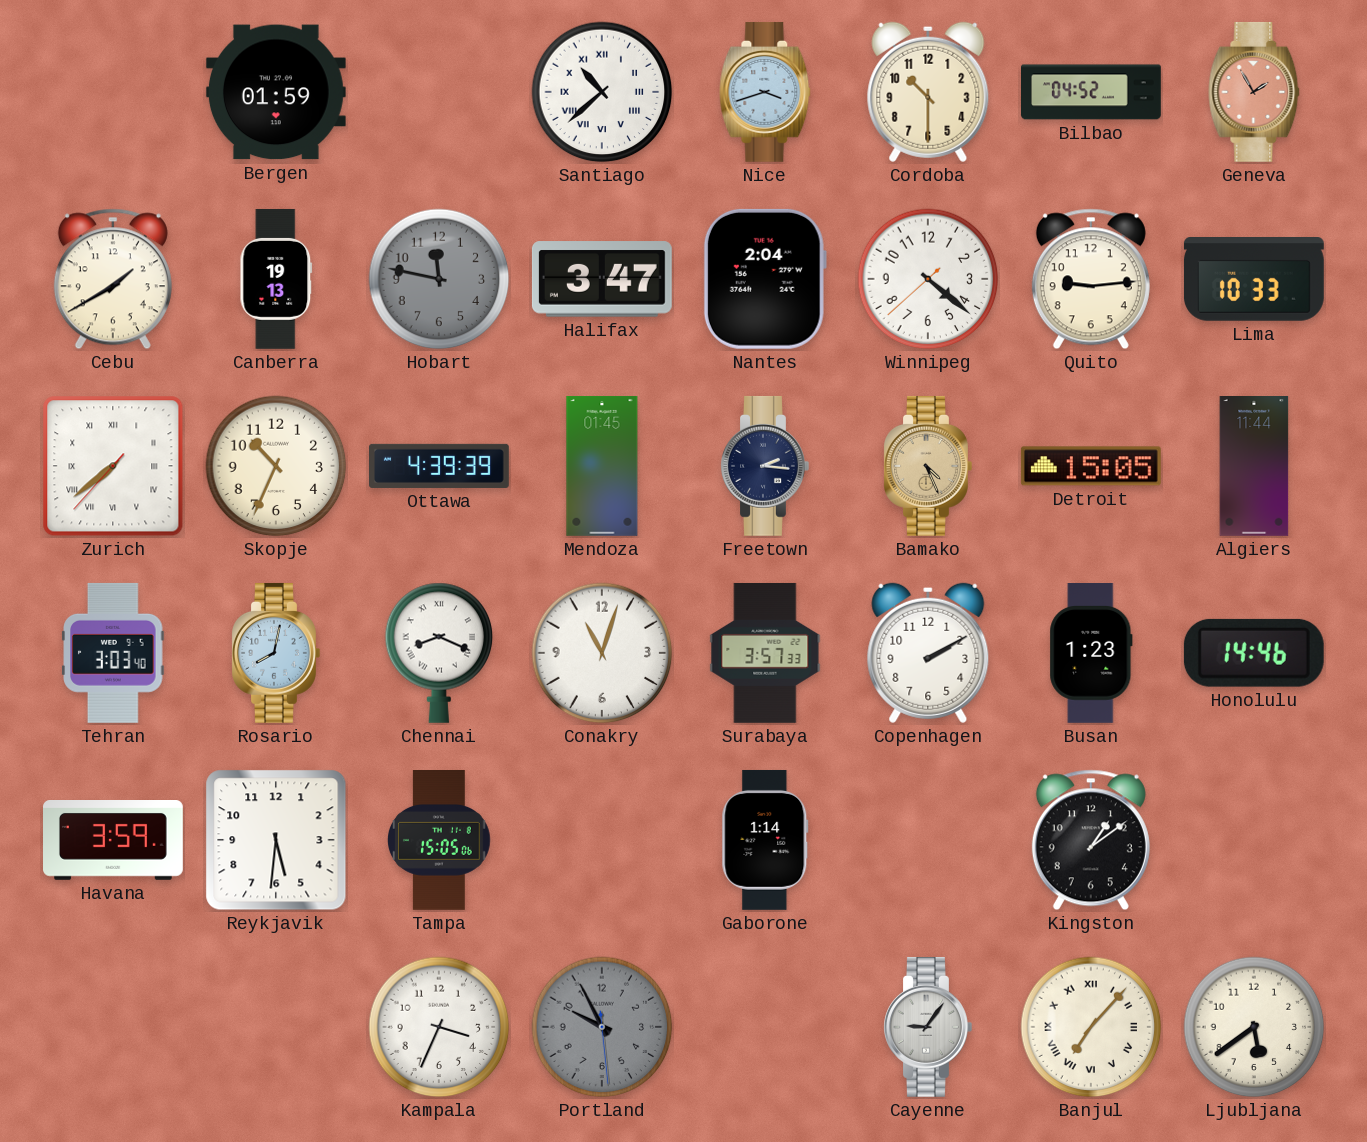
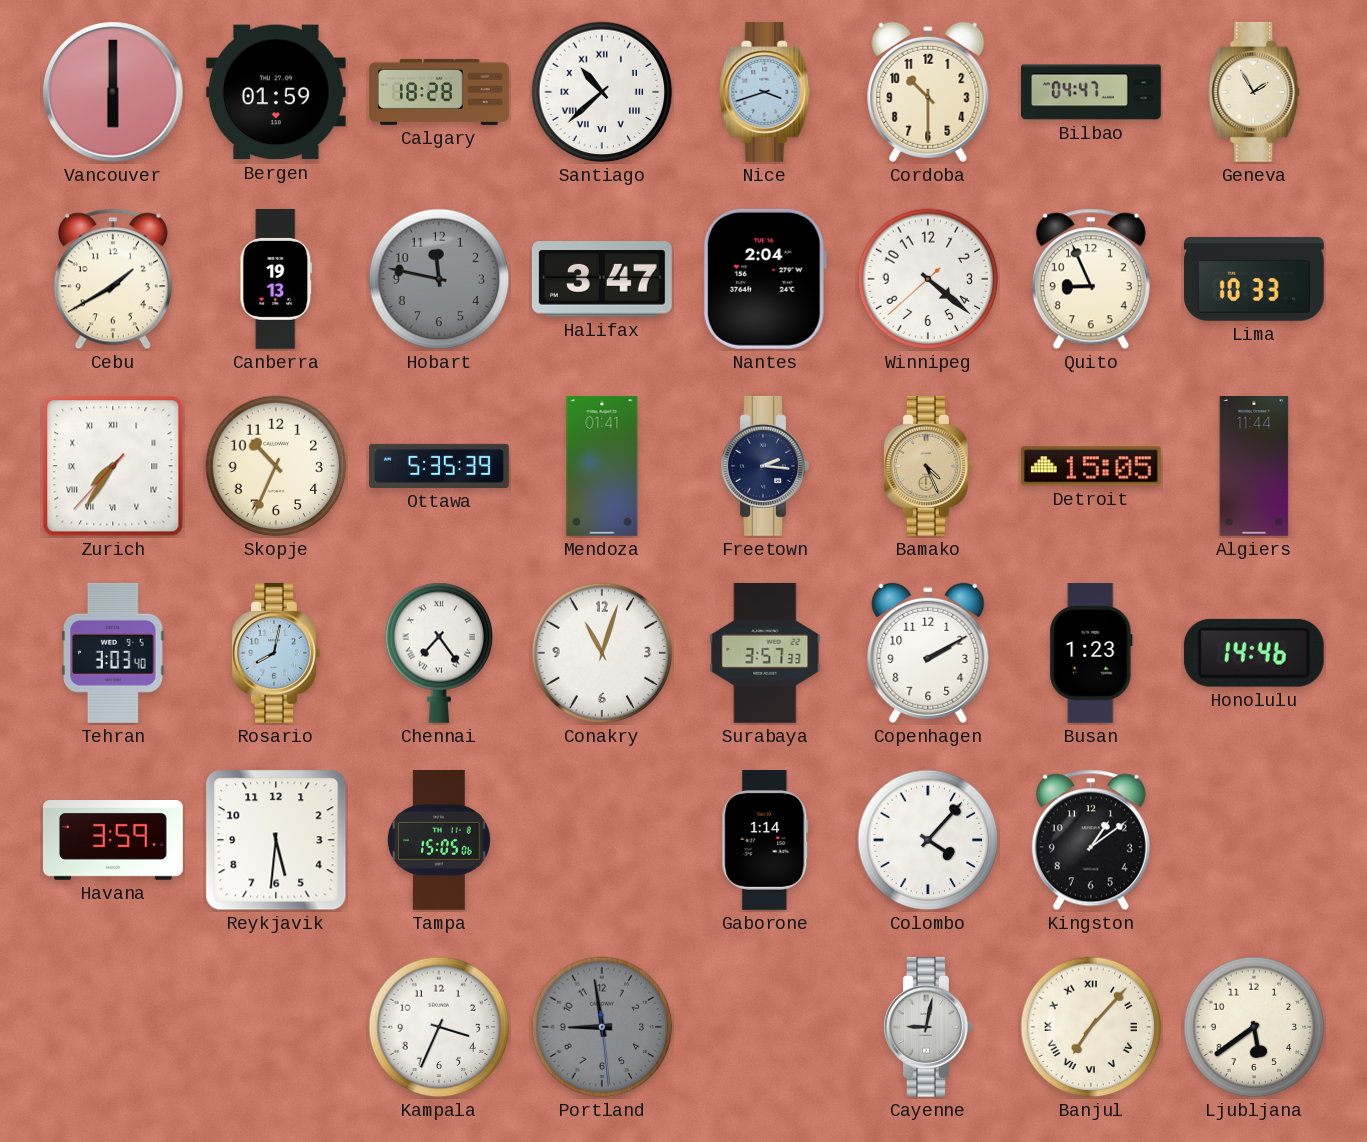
Vancouver: none -> 6:00 (113, 92)
Calgary: none -> 18:28 (440, 92)
Bilbao: 04:52 -> 04:47 (1092, 92)
Geneva dial: salmon -> cream (1254, 92)
Quito: 9:14 -> 8:56 (1091, 279)
Zurich: 7:38 -> 7:35 (113, 466)
Ottawa: 4:39 -> 5:35 (440, 466)
Mendoza: 01:45 -> 01:41 (602, 467)
Chennai: 8:19 -> 7:24 (439, 653)
Colombo: none -> 4:07 (928, 840)
Portland: 9:55 -> 8:58 (602, 1027)
Cayenne: 9:06 -> 9:02 (928, 1027)
